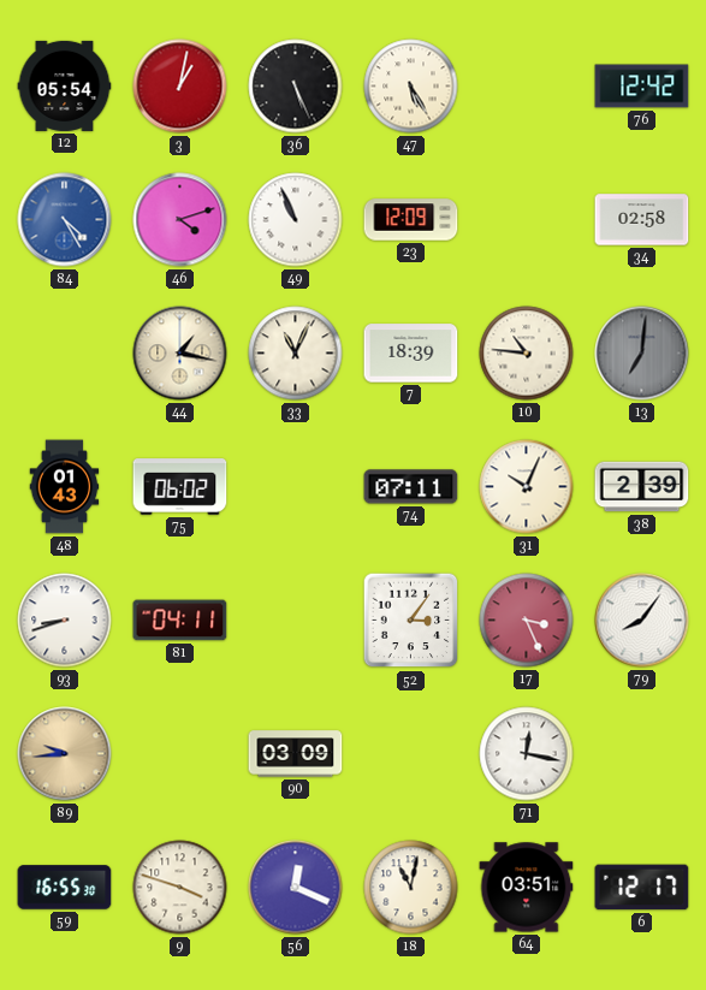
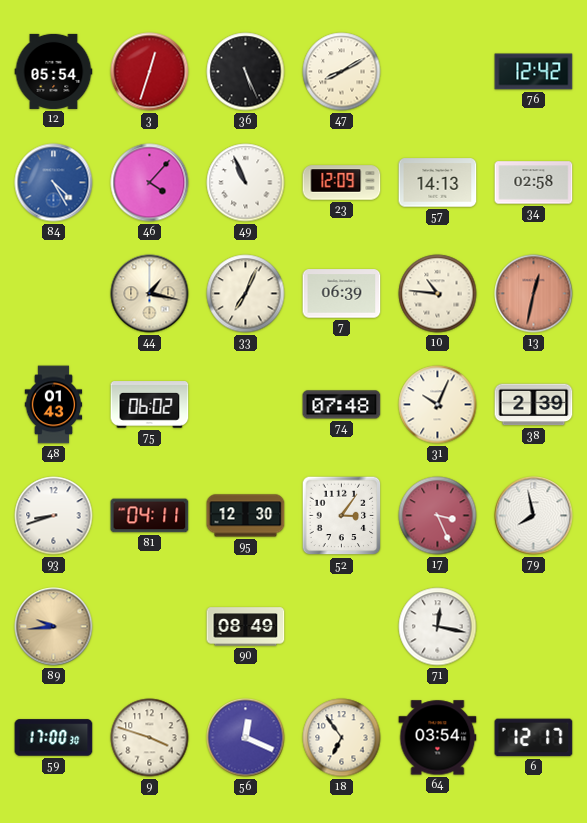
3: 1:02 -> 12:33 (150, 72)
47: 5:25 -> 8:10 (342, 72)
46: 4:12 -> 4:07 (150, 183)
57: none -> 14:13 (438, 183)
33: 11:04 -> 7:04 (246, 294)
7: 18:39 -> 06:39 (342, 294)
13: 7:01 -> 12:32 (534, 294)
13 dial: grey -> salmon (534, 294)
74: 07:11 -> 07:48 (342, 405)
95: none -> 12:30 (246, 516)
79: 8:06 -> 7:58 (534, 516)
90: 03:09 -> 08:49 (246, 627)
59: 16:55 -> 17:00 (54, 738)
18: 11:02 -> 6:54 (342, 738)
64: 03:51 -> 03:54 (438, 738)
